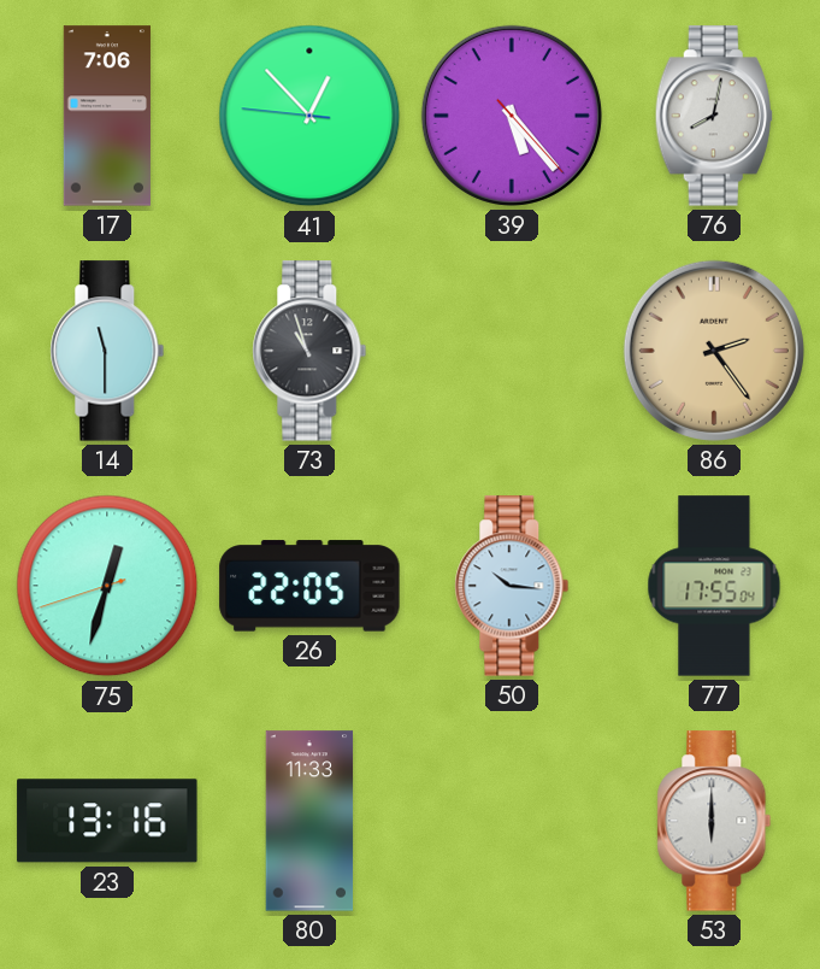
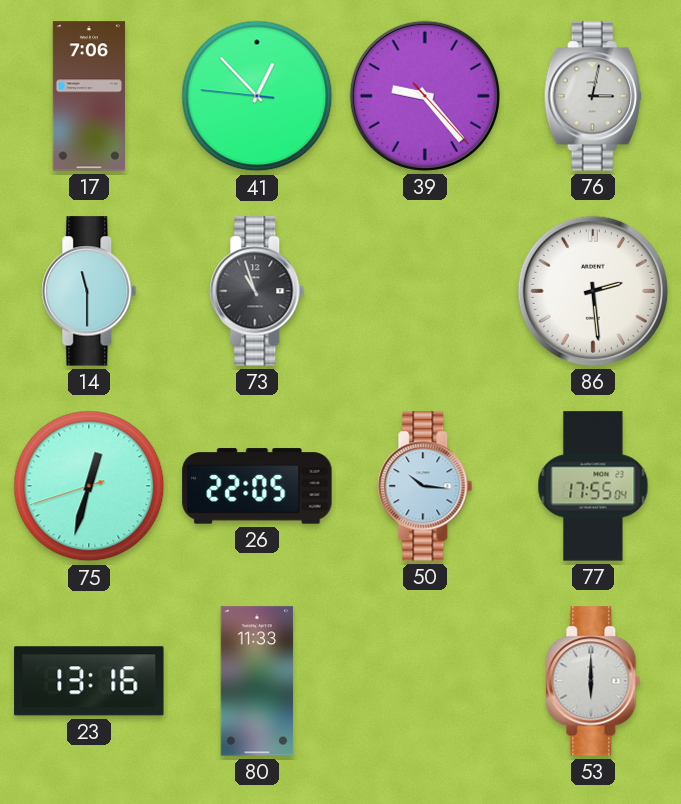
39: 5:23 -> 9:23 (425, 96)
76: 8:02 -> 3:02 (593, 96)
86: 2:24 -> 2:29 (593, 291)
86 dial: champagne -> white (593, 291)
